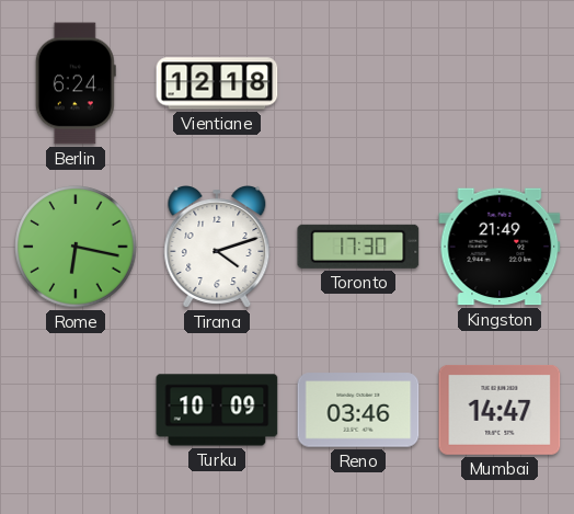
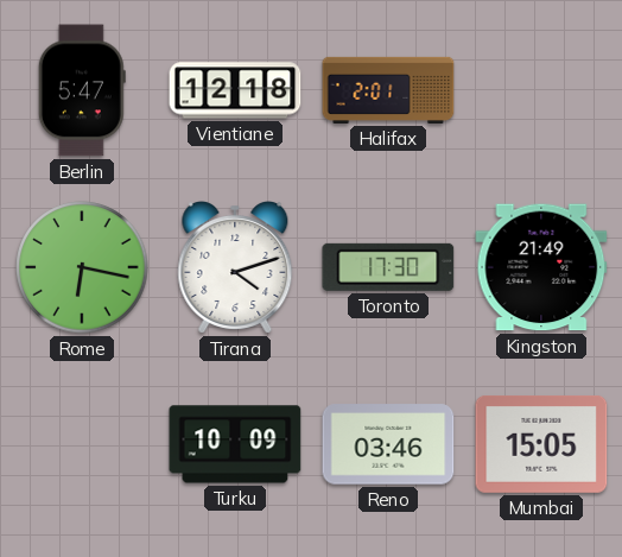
Berlin: 6:24 -> 5:47 (82, 90)
Halifax: none -> 2:01 (388, 90)
Mumbai: 14:47 -> 15:05 (541, 444)
